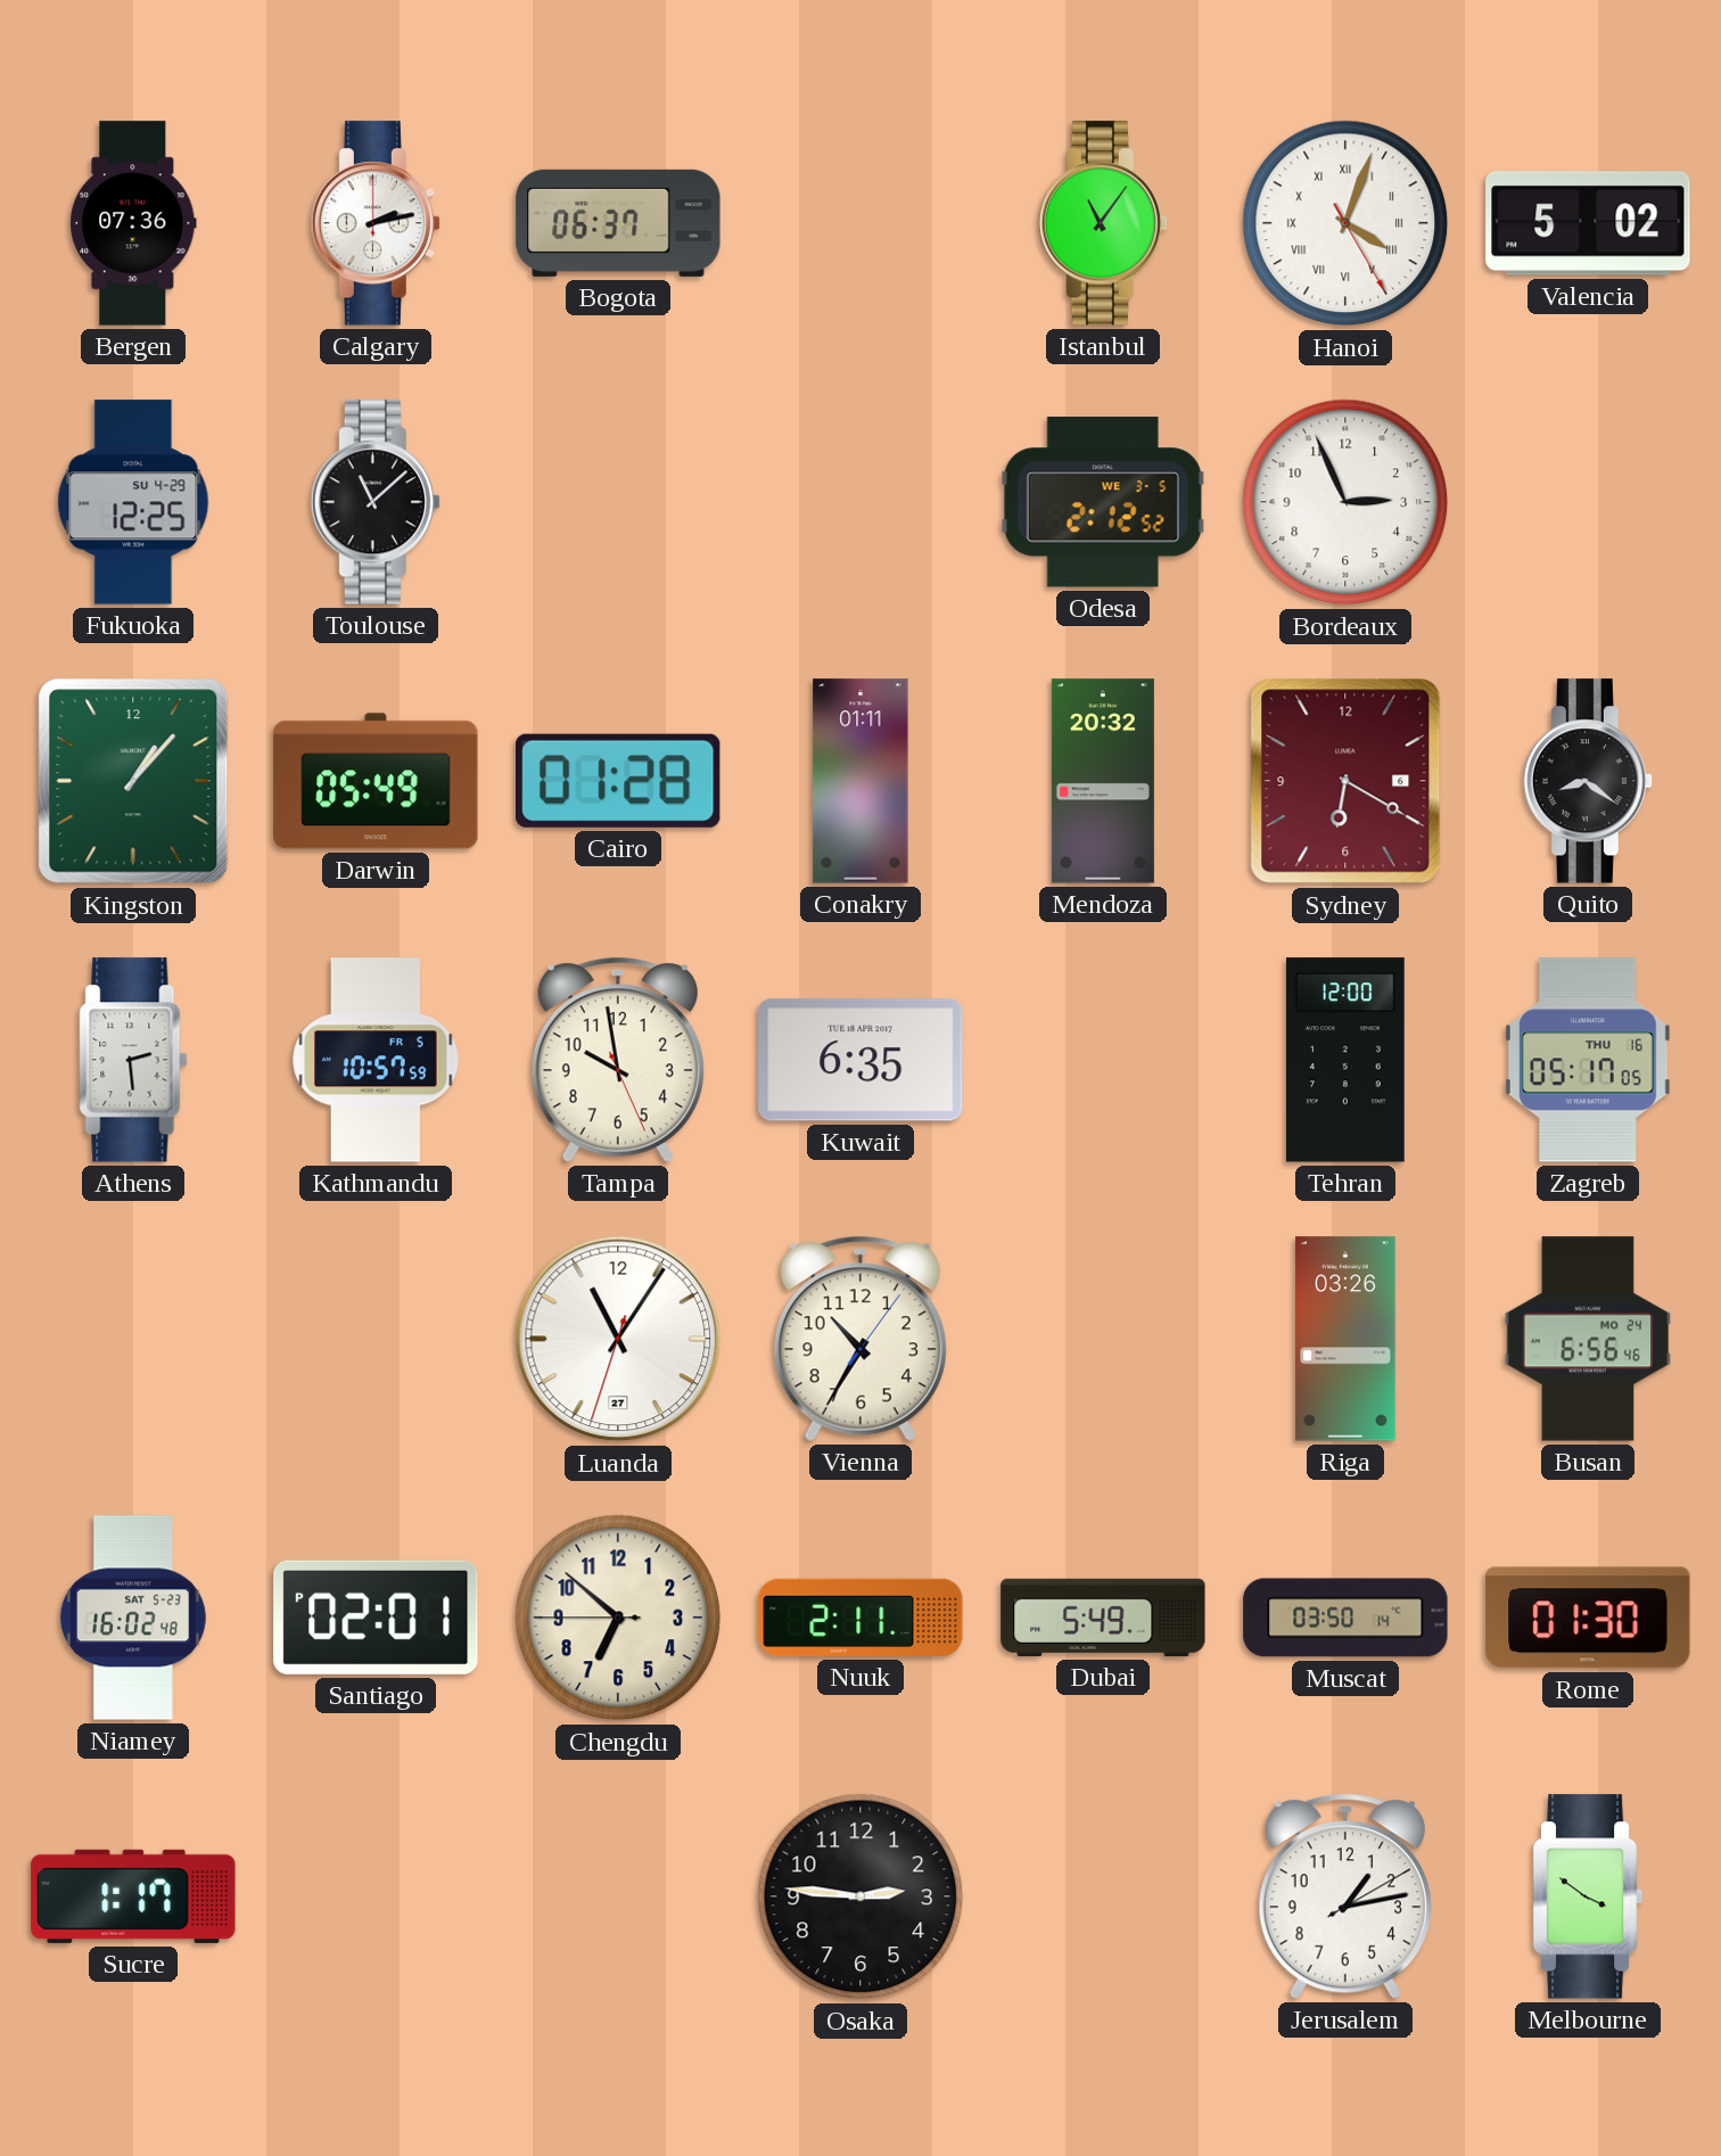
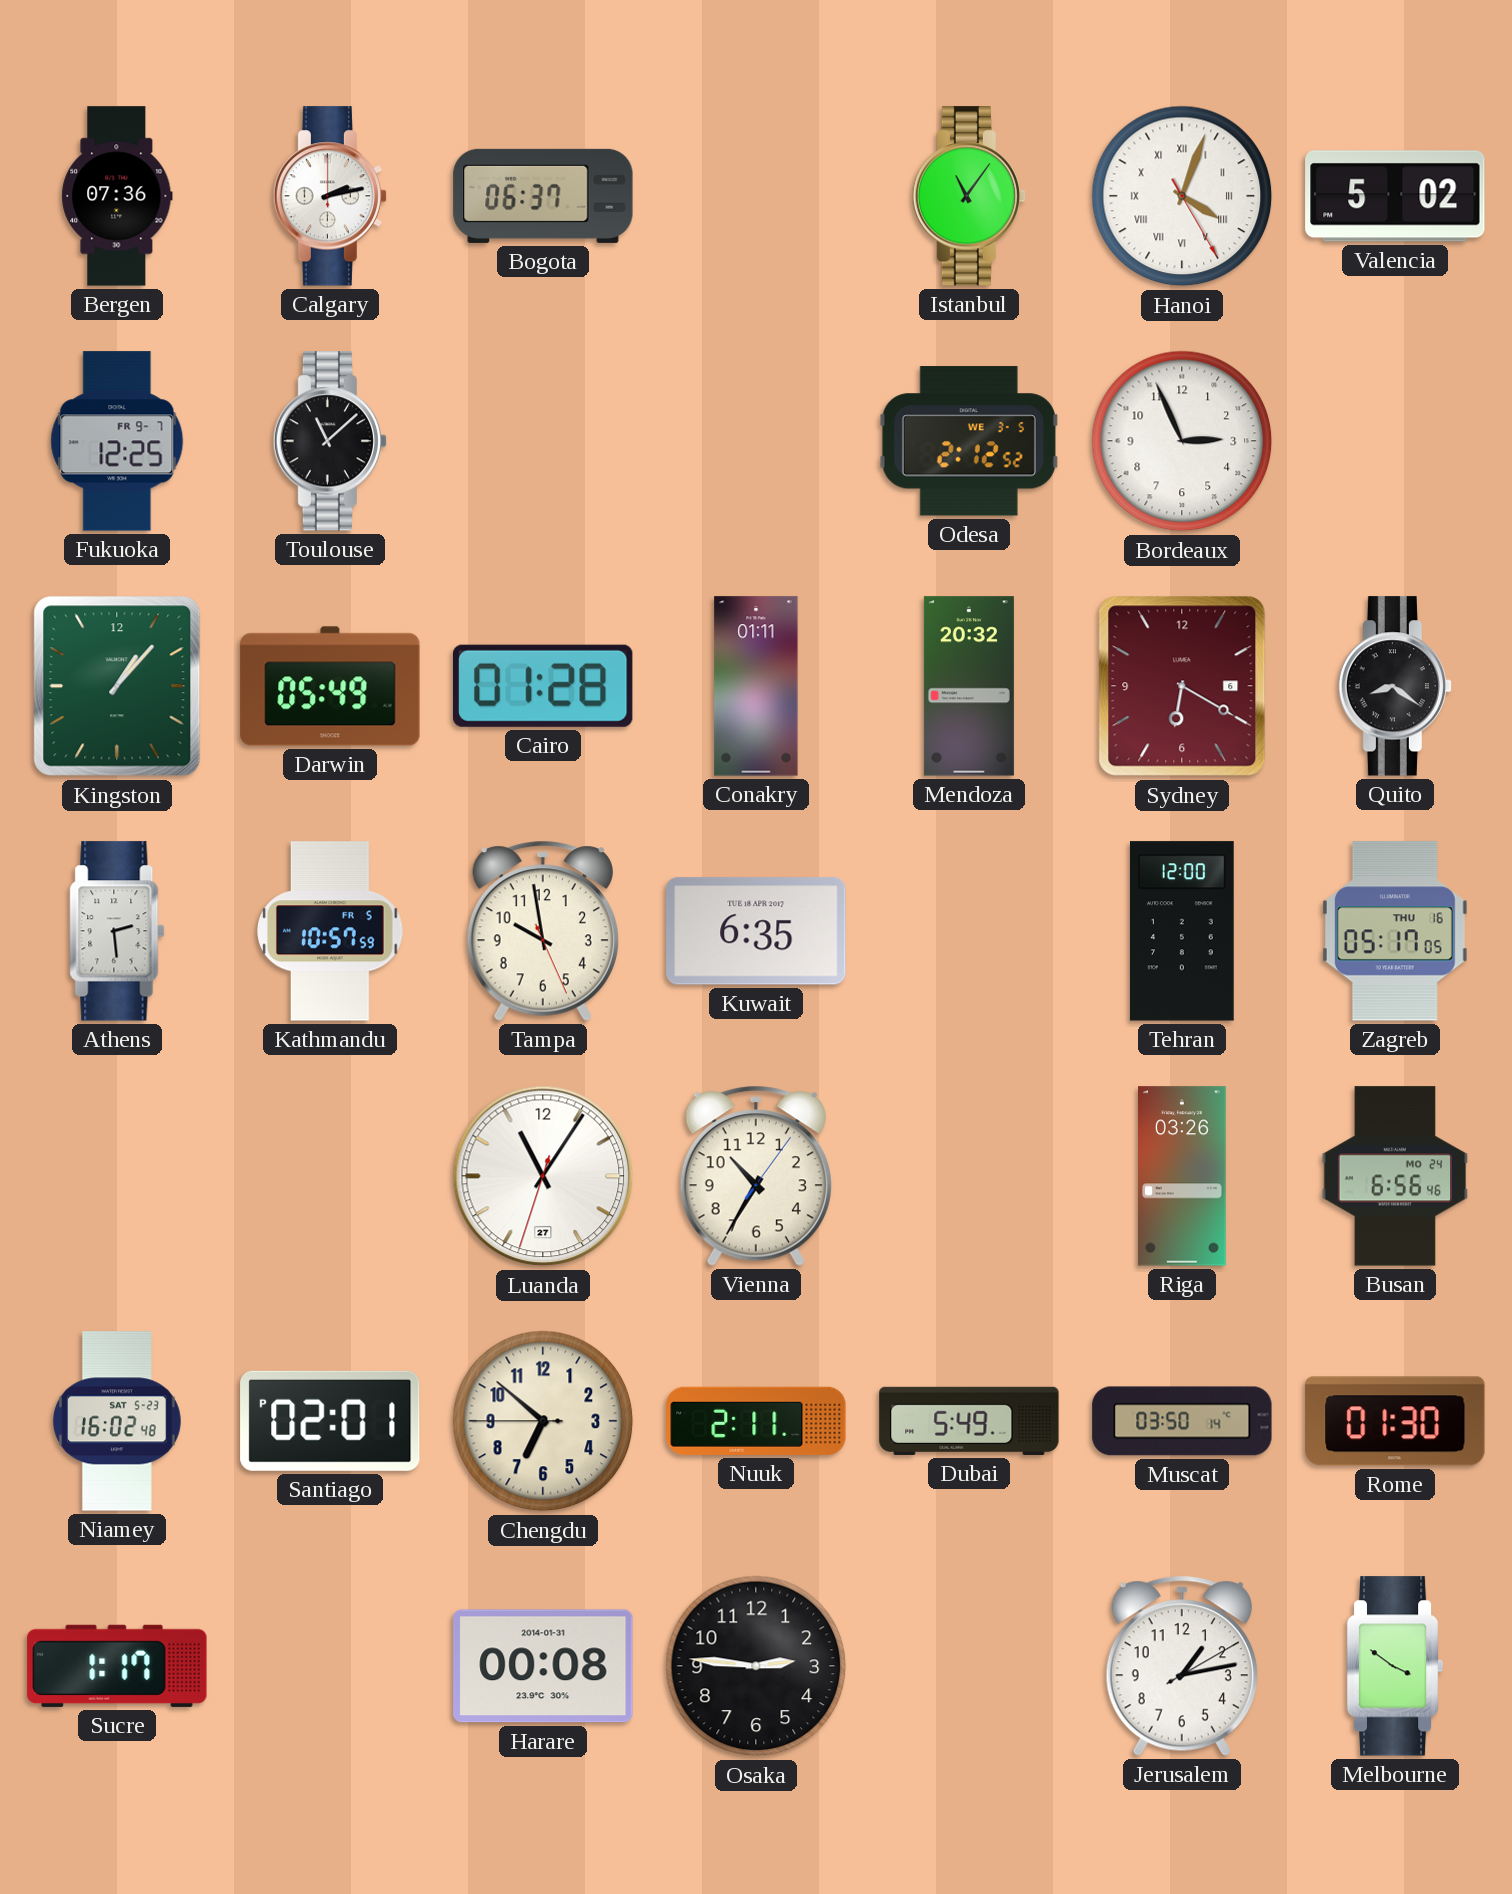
Fukuoka date: SU 4-29 -> FR 9-7 (117, 441)
Harare: none -> 00:08 (543, 1666)
